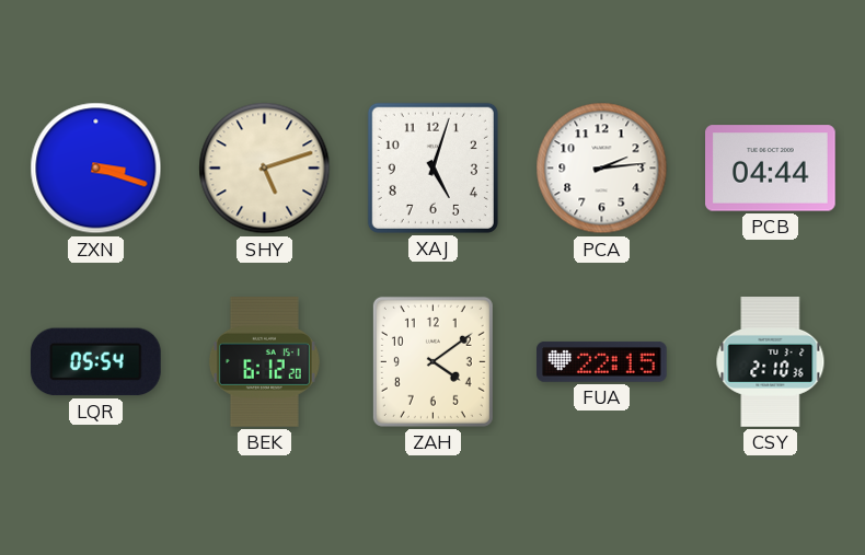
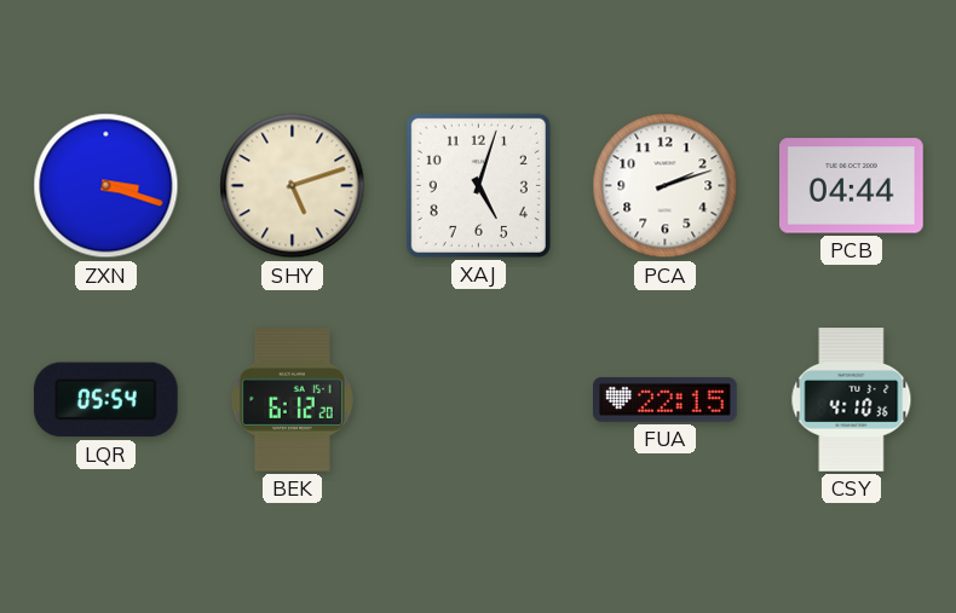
PCA: 2:14 -> 2:12 (666, 186)
ZAH: 4:09 -> none (432, 361)
CSY: 2:10 -> 4:10 (852, 400)
